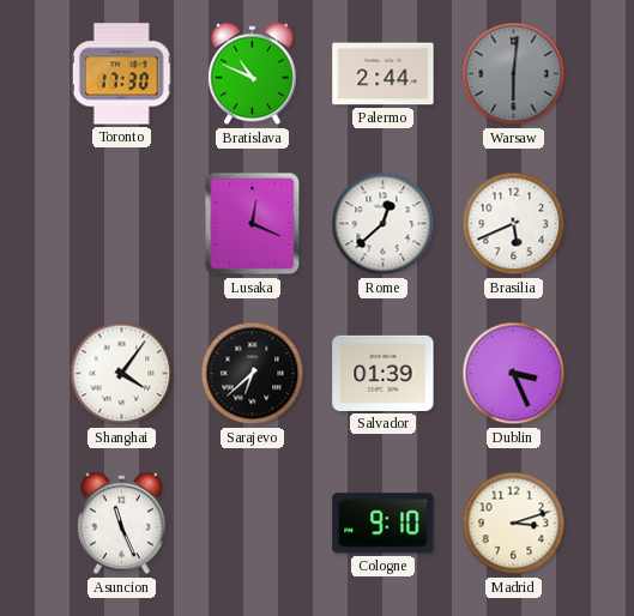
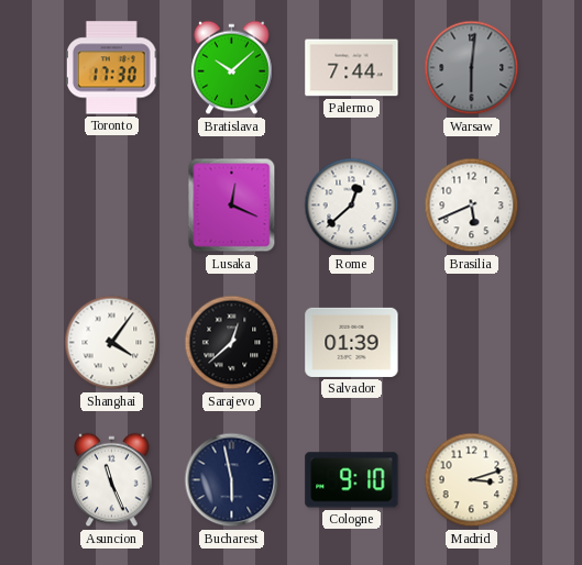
Bratislava: 10:49 -> 10:08 (232, 68)
Palermo: 2:44 -> 7:44 (352, 68)
Sarajevo: 6:38 -> 12:38 (232, 343)
Dublin: 3:26 -> none (514, 374)
Bucharest: none -> 5:58 (232, 480)
